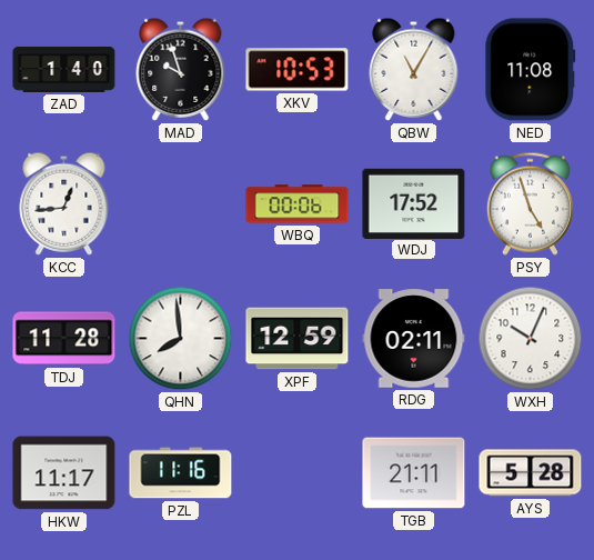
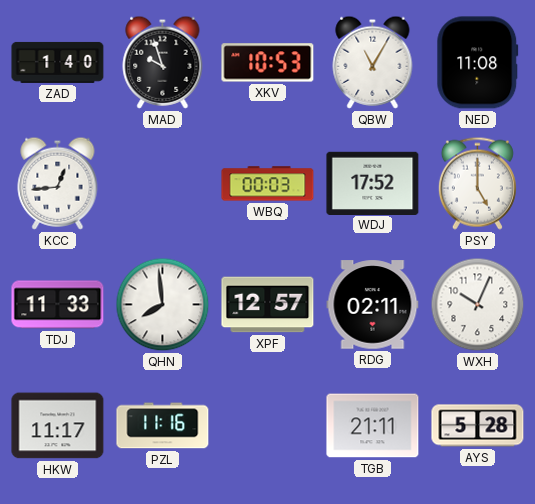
WBQ: 00:06 -> 00:03 (268, 184)
PSY: 4:57 -> 5:00 (477, 183)
TDJ: 11:28 -> 11:33 (58, 305)
XPF: 12:59 -> 12:57 (268, 305)
